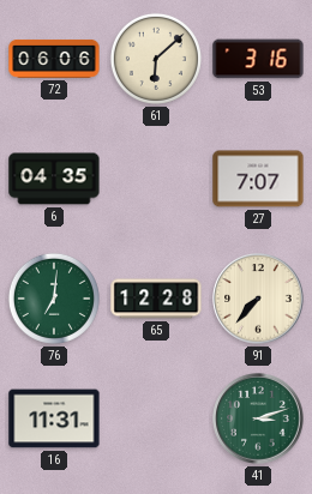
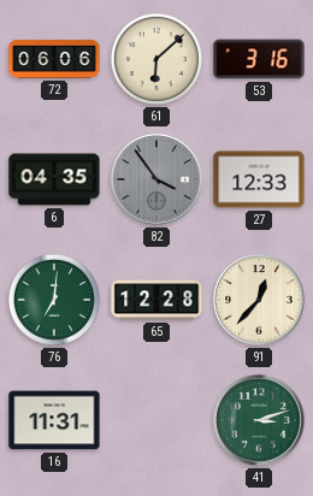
82: none -> 3:54 (156, 179)
27: 7:07 -> 12:33 (259, 179)
91: 7:37 -> 12:37 (259, 300)
